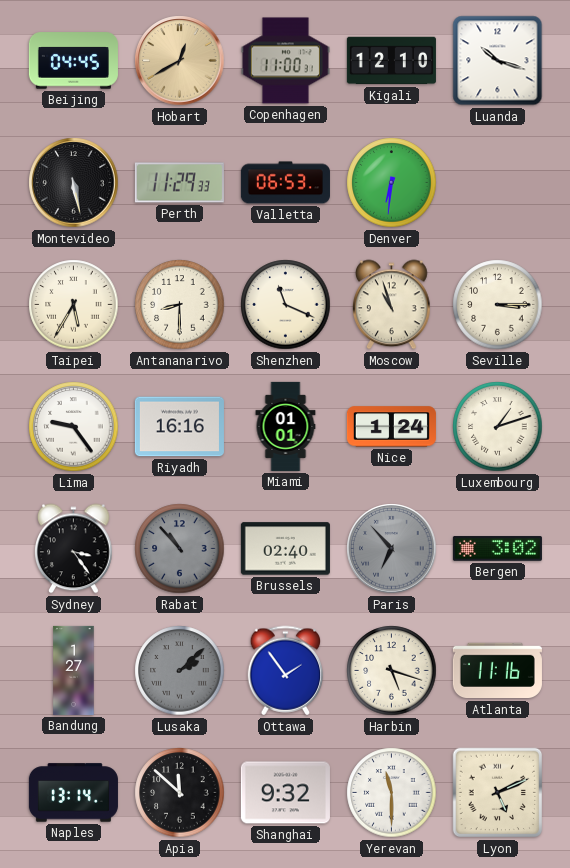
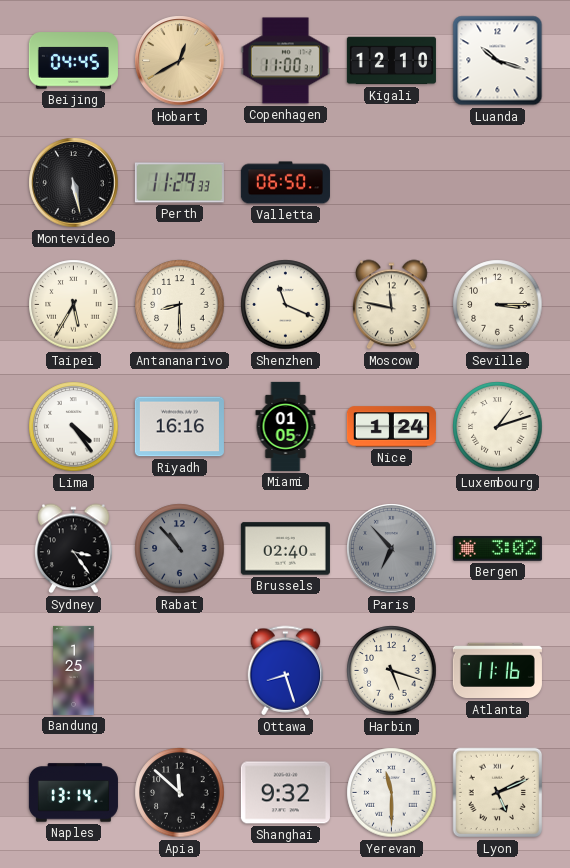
Valletta: 06:53 -> 06:50 (285, 183)
Denver: 6:31 -> none (392, 183)
Moscow: 10:57 -> 11:47 (392, 305)
Lima: 9:24 -> 4:24 (74, 427)
Miami: 01:01 -> 01:05 (286, 426)
Bandung: 1:27 -> 1:25 (74, 670)
Lusaka: 2:08 -> none (180, 671)
Ottawa: 1:54 -> 8:27 (286, 671)
